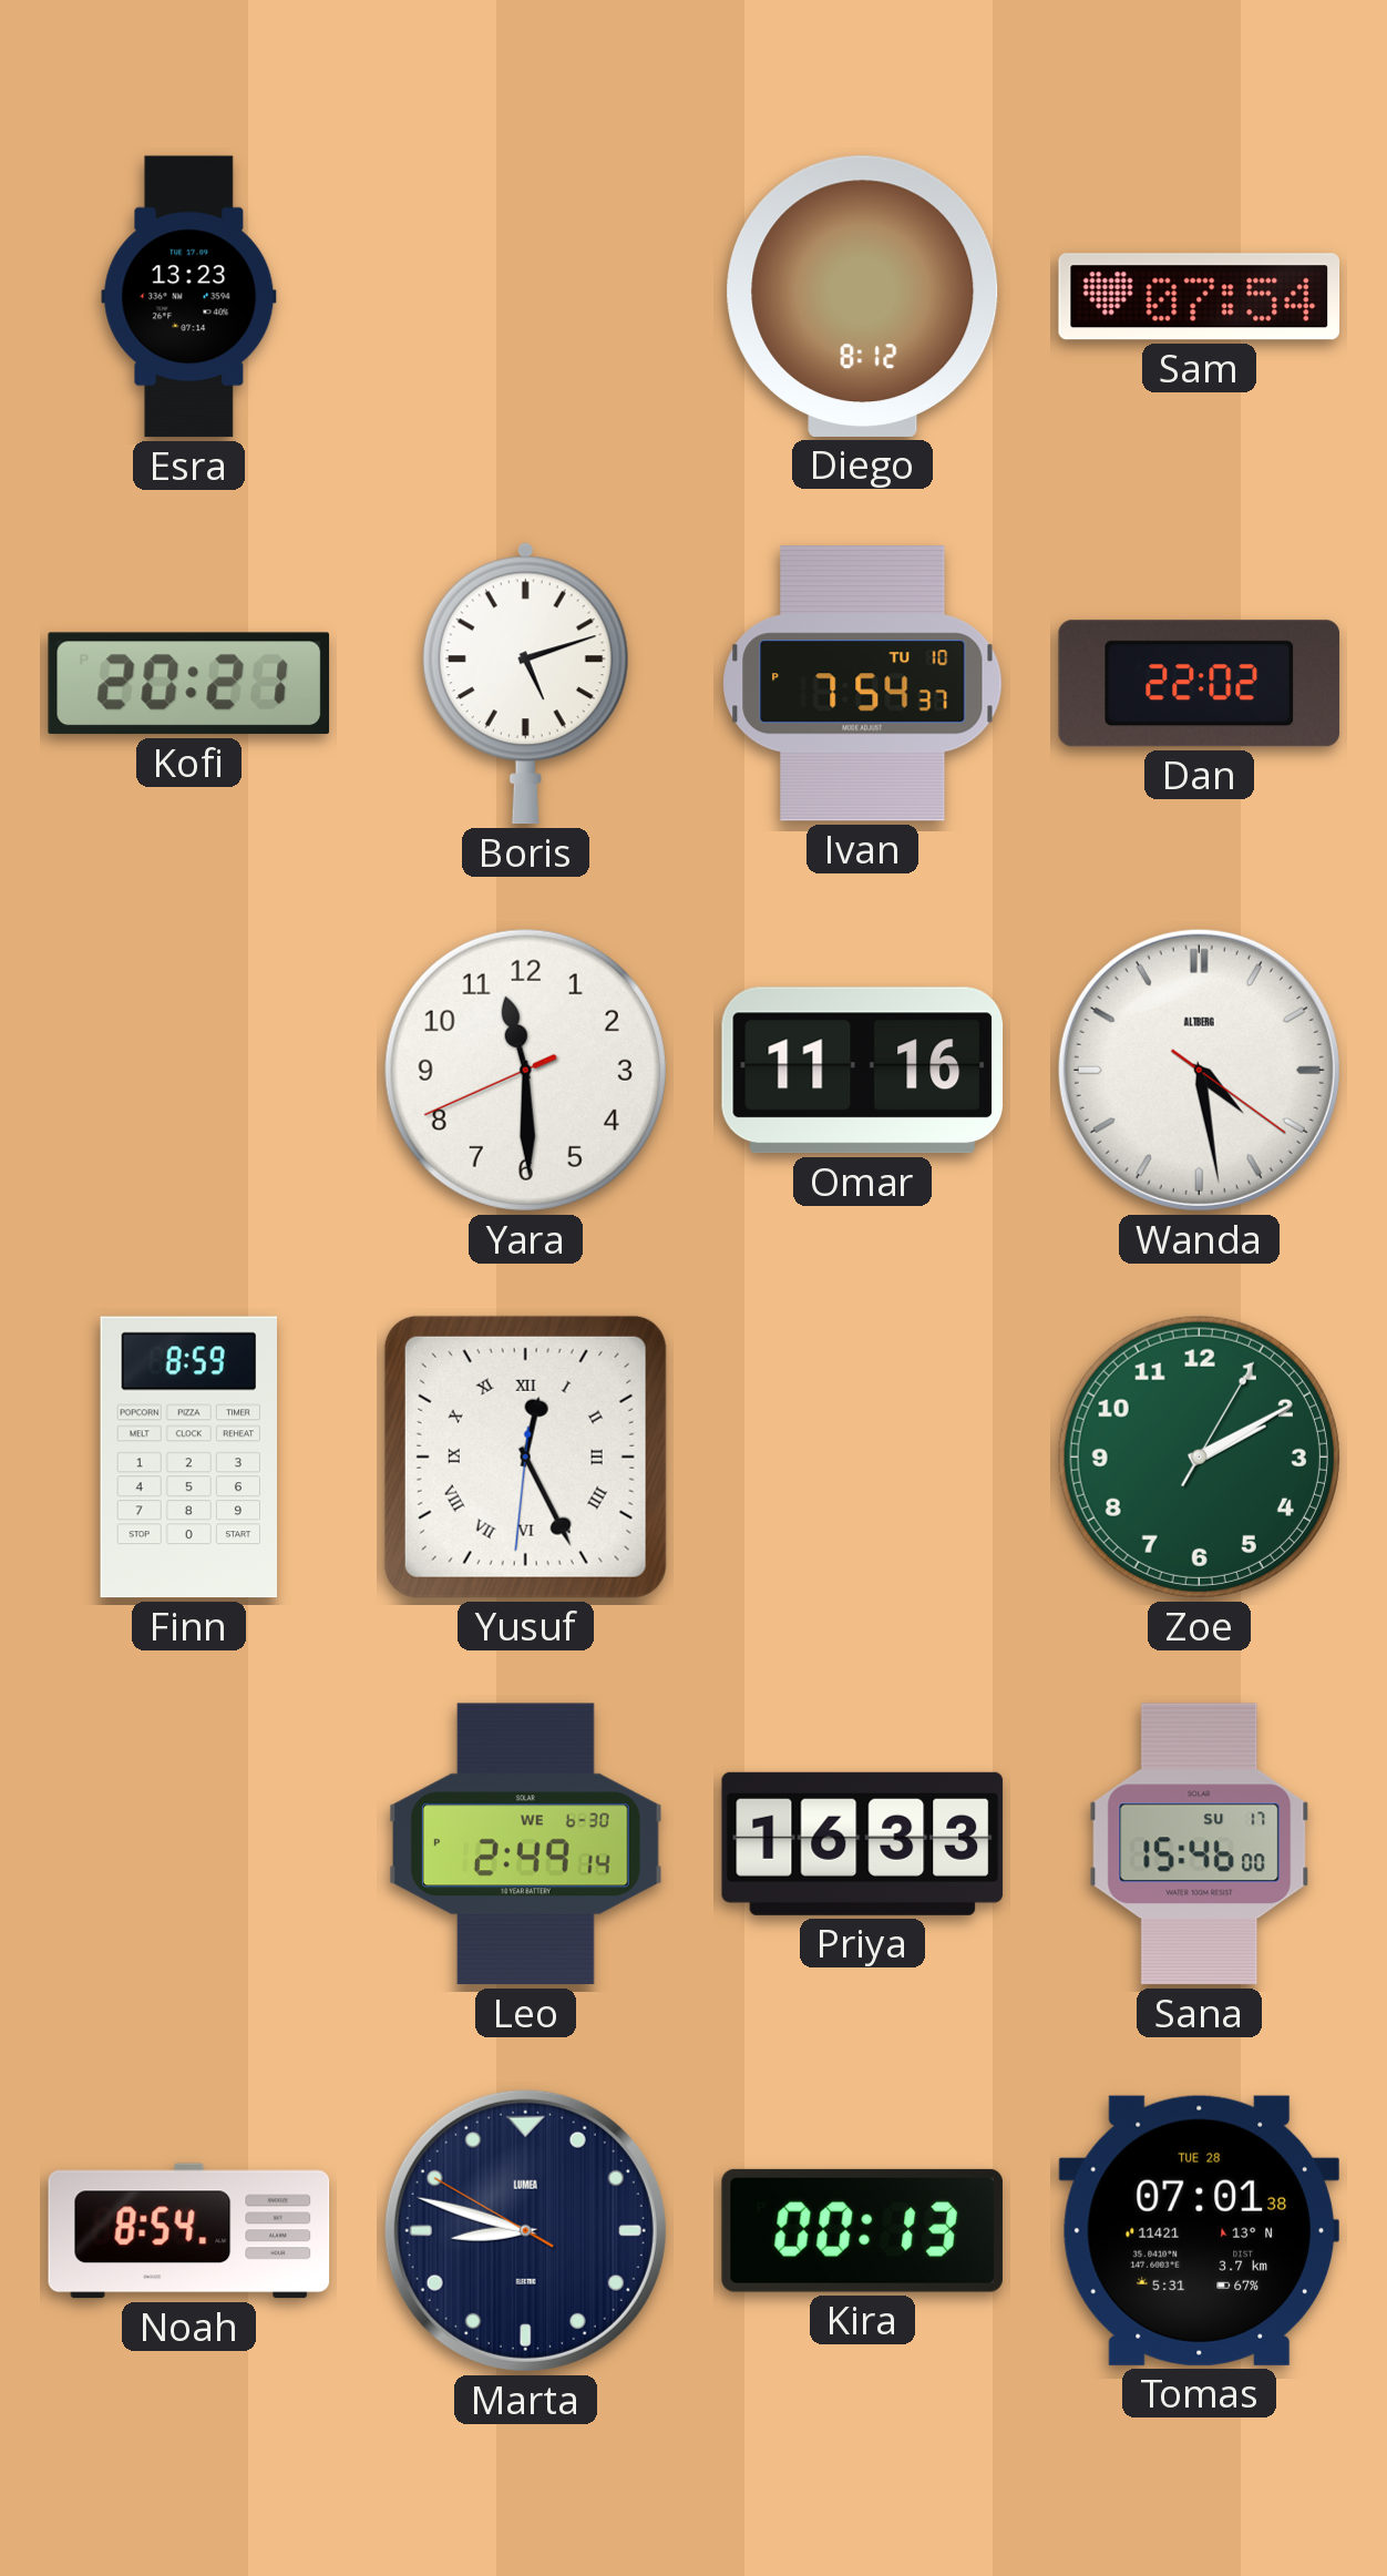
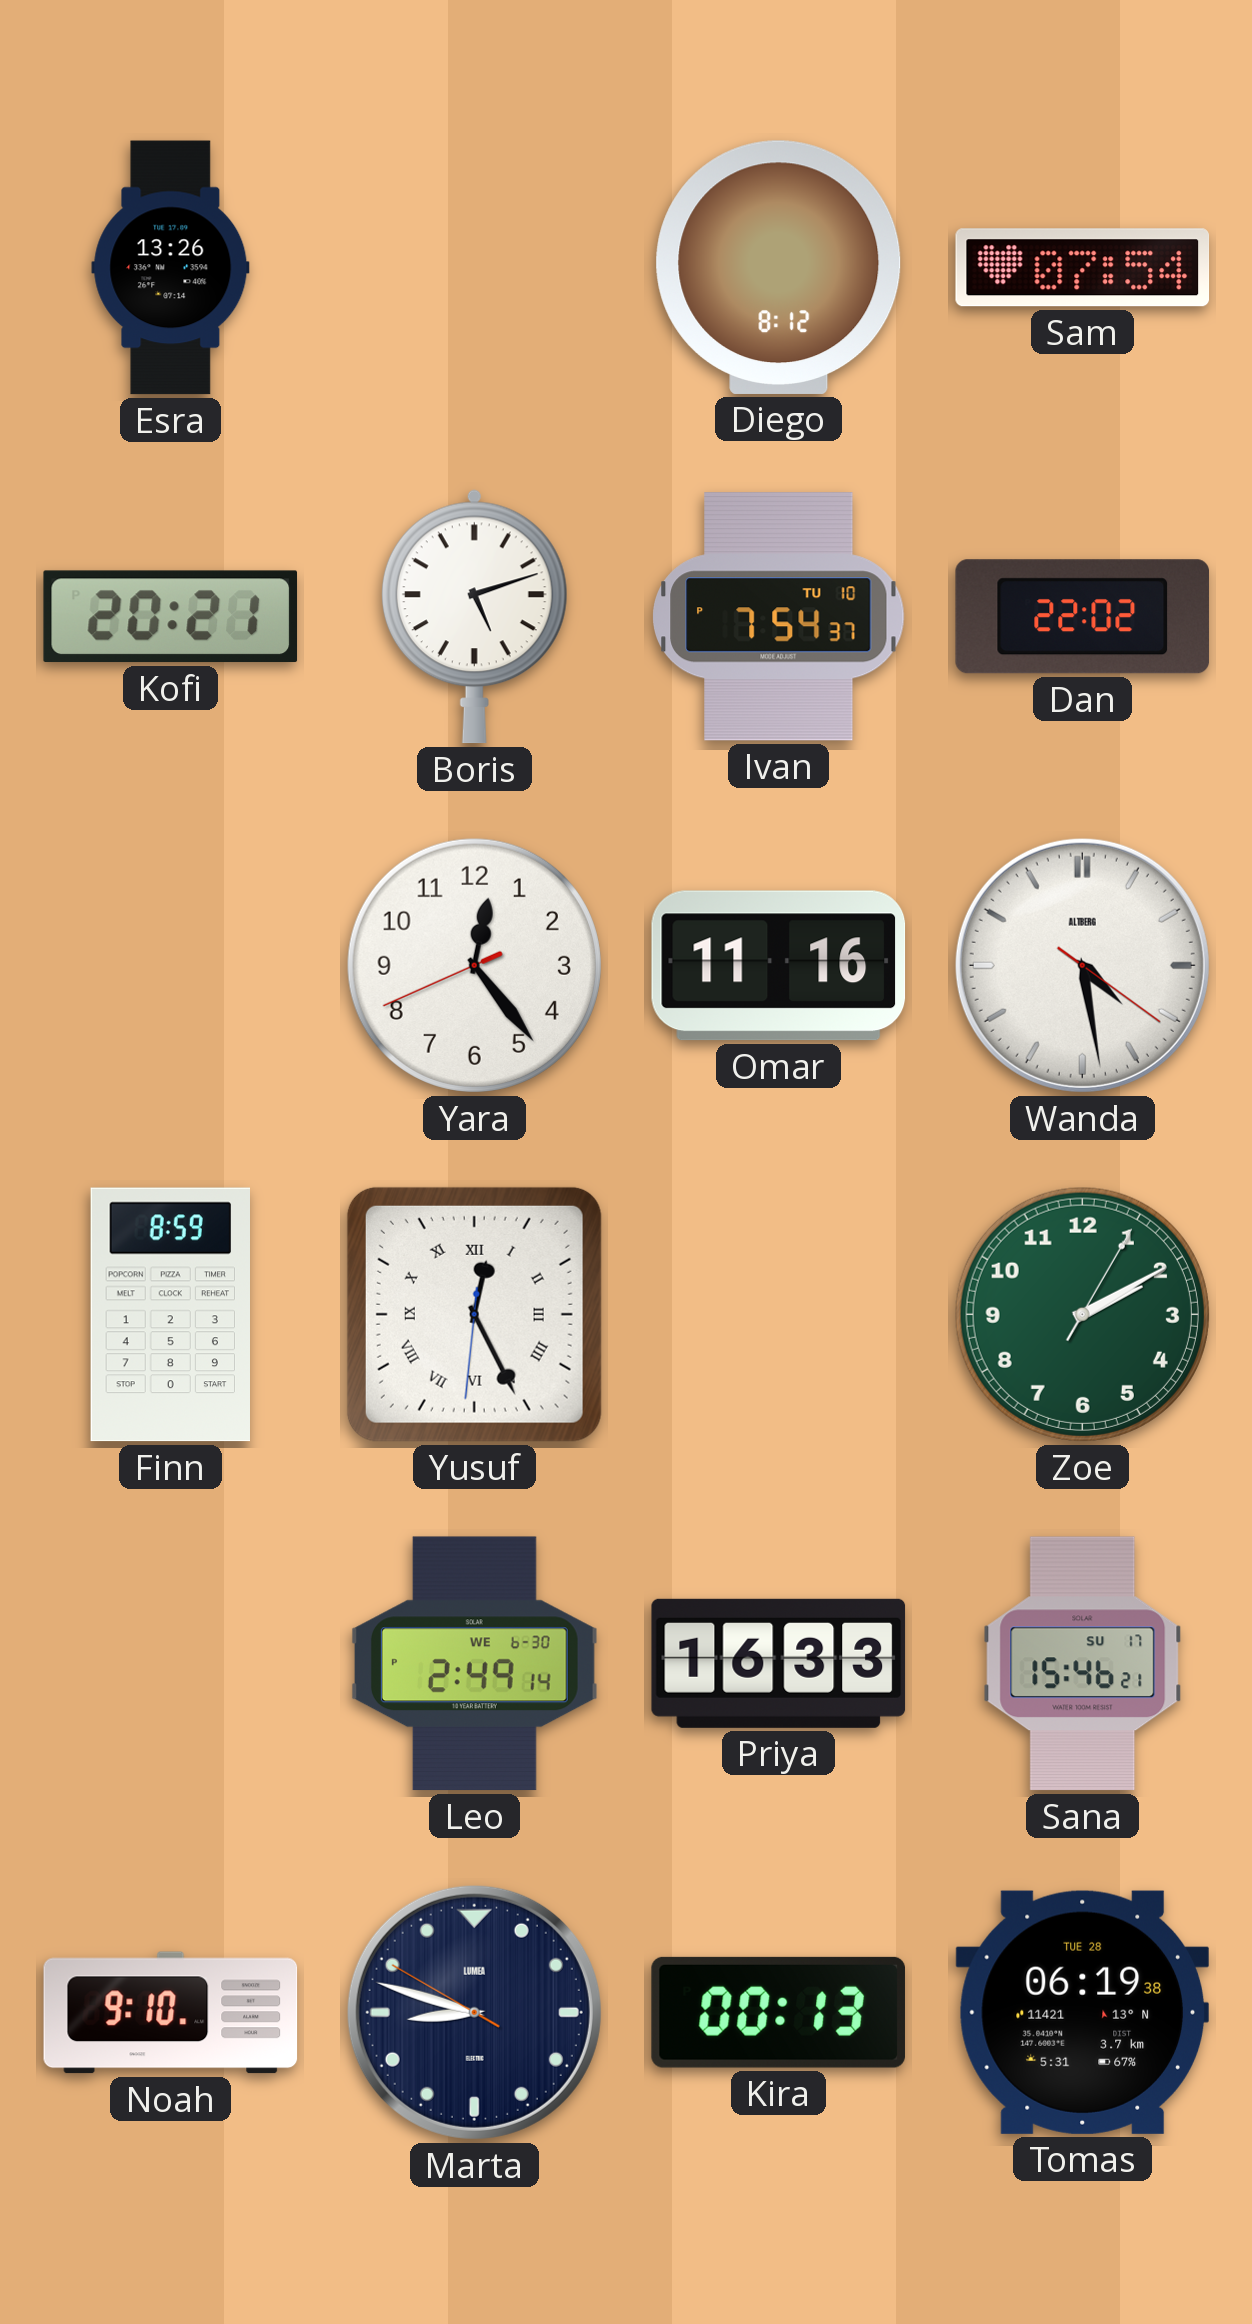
Esra: 13:23 -> 13:26 (171, 268)
Yara: 11:29 -> 12:23 (474, 965)
Sana: 15:46:00 -> 15:46:21 (1083, 1664)
Noah: 8:54 -> 9:10 (171, 2013)
Tomas: 07:01 -> 06:19 (1082, 2012)
